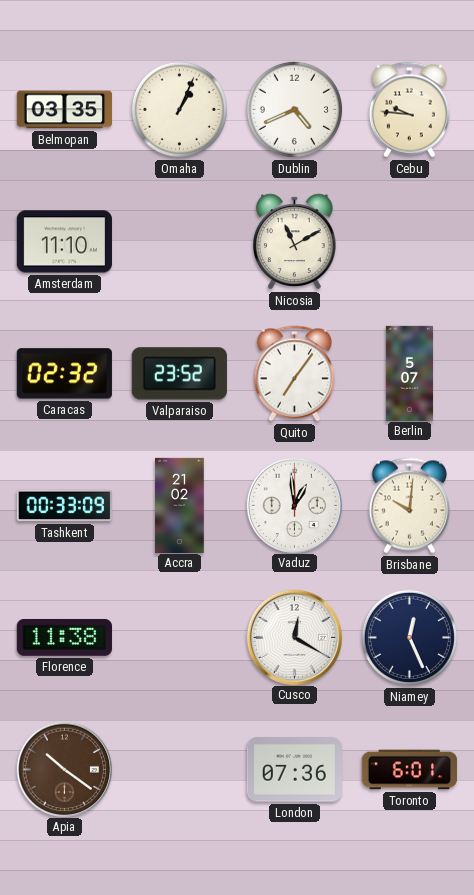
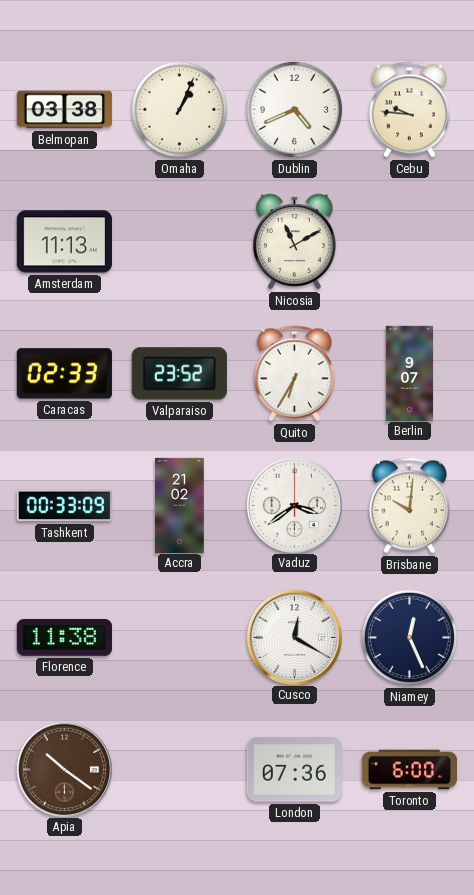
Belmopan: 03:35 -> 03:38 (64, 110)
Amsterdam: 11:10 -> 11:13 (64, 242)
Caracas: 02:32 -> 02:33 (64, 374)
Quito: 7:06 -> 6:35 (294, 374)
Berlin: 5:07 -> 9:07 (410, 373)
Vaduz: 12:59 -> 3:39 (294, 505)
Toronto: 6:01 -> 6:00 (409, 770)
